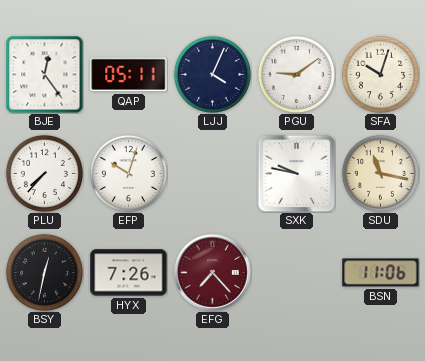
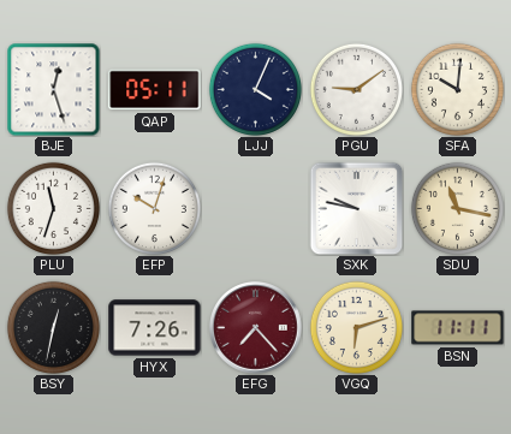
BJE: 12:24 -> 12:27 (53, 89)
SFA: 10:03 -> 10:01 (457, 89)
PLU: 7:37 -> 11:33 (53, 208)
VGQ: none -> 6:12 (356, 327)
BSN: 11:06 -> 11:11 (458, 328)
